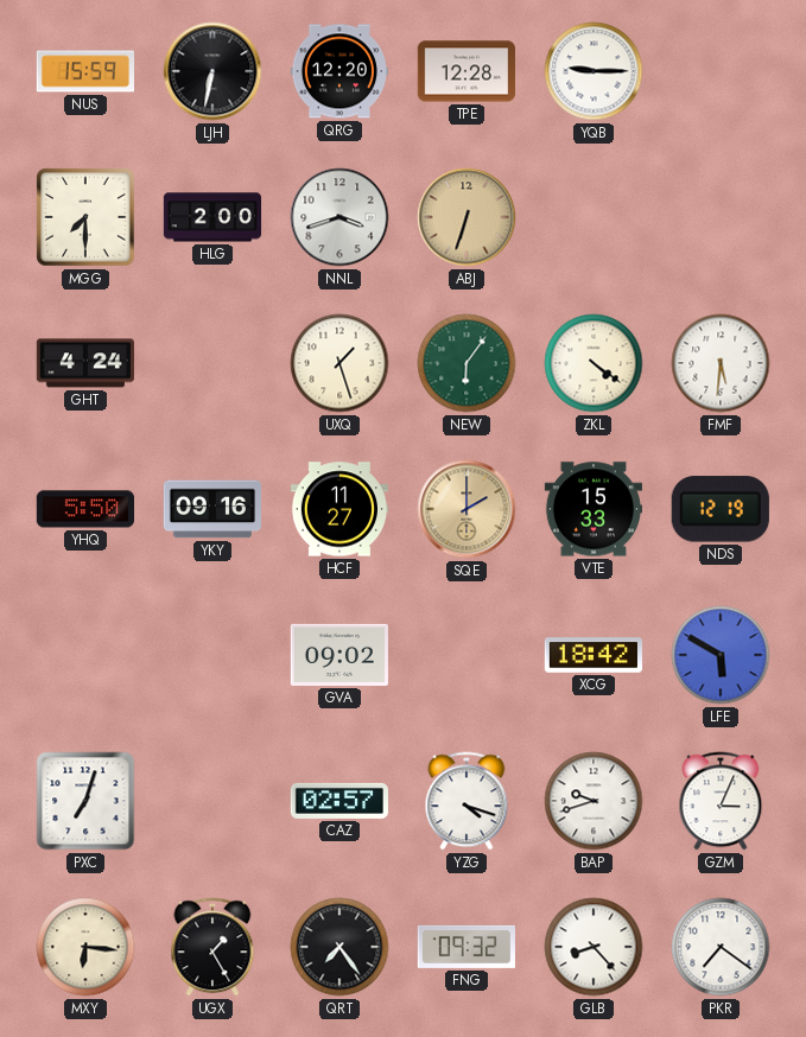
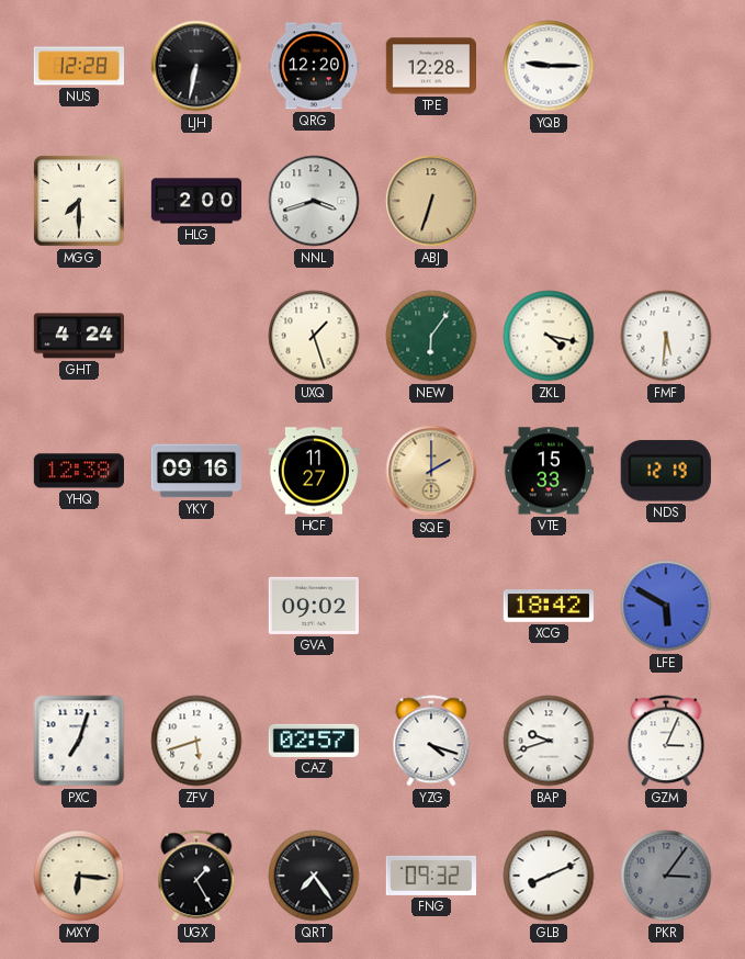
NUS: 15:59 -> 12:28 (78, 66)
ZKL: 4:21 -> 4:17 (549, 336)
YHQ: 5:50 -> 12:38 (78, 471)
ZFV: none -> 5:42 (196, 741)
GLB: 8:23 -> 8:11 (549, 876)
PKR: 7:21 -> 3:06 (666, 876)
PKR dial: white -> grey (666, 876)
